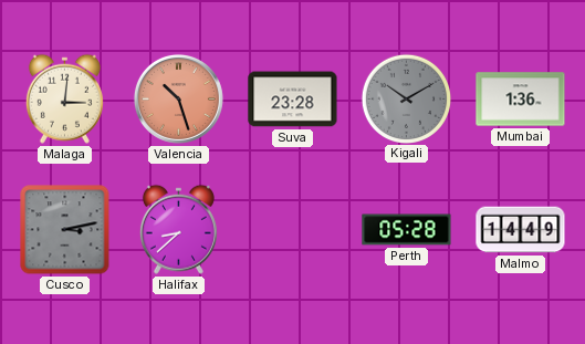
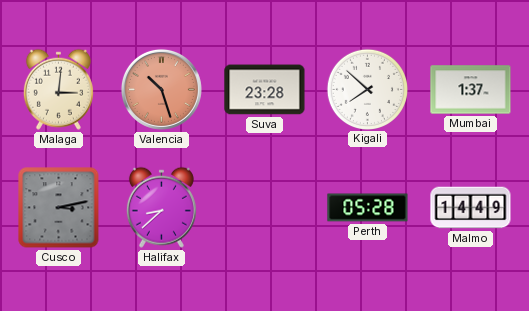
Kigali: 10:10 -> 7:52 (367, 89)
Kigali dial: grey -> white (367, 89)
Mumbai: 1:36 -> 1:37 (471, 90)
